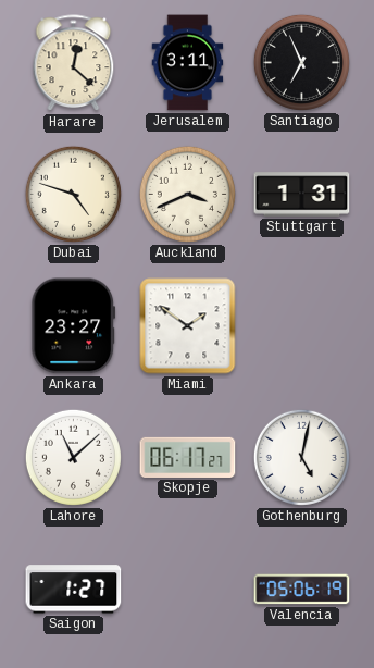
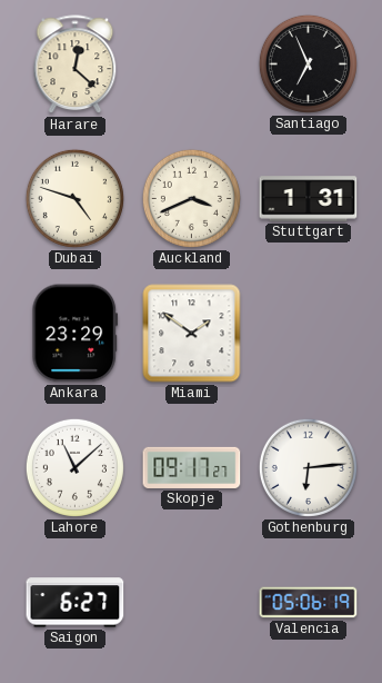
Jerusalem: 3:11 -> none (188, 63)
Ankara: 23:27 -> 23:29 (76, 334)
Skopje: 06:17 -> 09:17 (192, 467)
Gothenburg: 5:02 -> 6:14 (308, 467)
Saigon: 1:27 -> 6:27 (76, 603)
